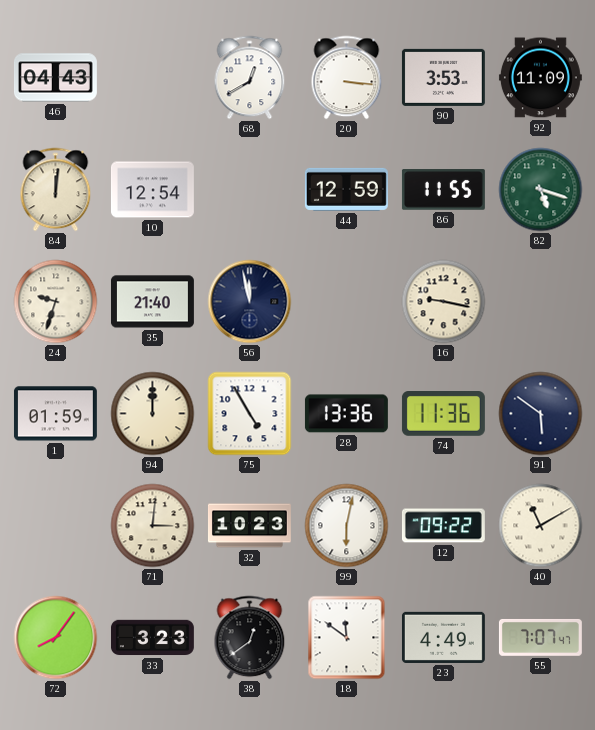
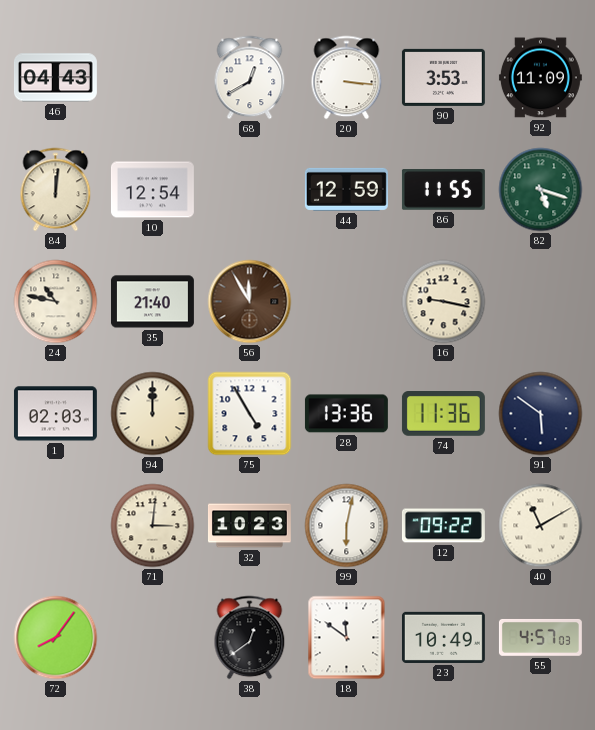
24: 9:33 -> 10:47 (56, 302)
56: 11:58 -> 11:55 (250, 302)
56 dial: navy -> brown (250, 302)
1: 01:59 -> 02:03 (55, 414)
33: 3:23 -> none (152, 638)
23: 4:49 -> 10:49 (443, 637)
55: 7:07 -> 4:57 (540, 637)
